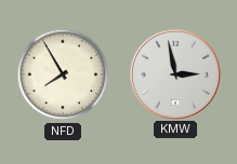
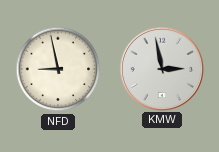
NFD: 7:55 -> 8:58 (58, 69)
